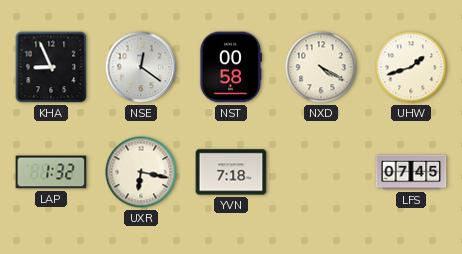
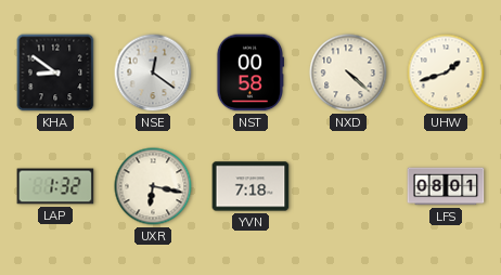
KHA: 8:56 -> 8:51 (55, 73)
NXD: 4:20 -> 4:22 (348, 73)
LFS: 07:45 -> 08:01 (446, 186)
